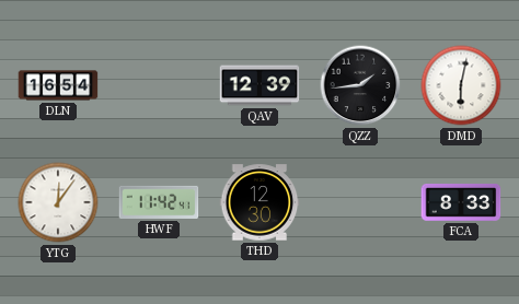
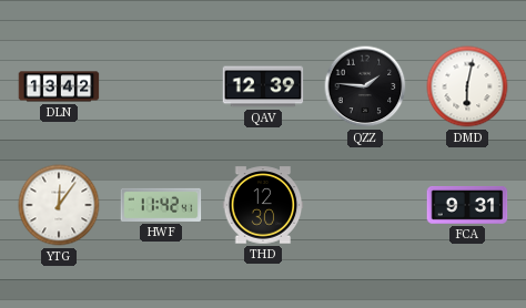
DLN: 16:54 -> 13:42 (59, 86)
QZZ: 1:44 -> 1:46 (365, 86)
FCA: 8:33 -> 9:31 (467, 205)
